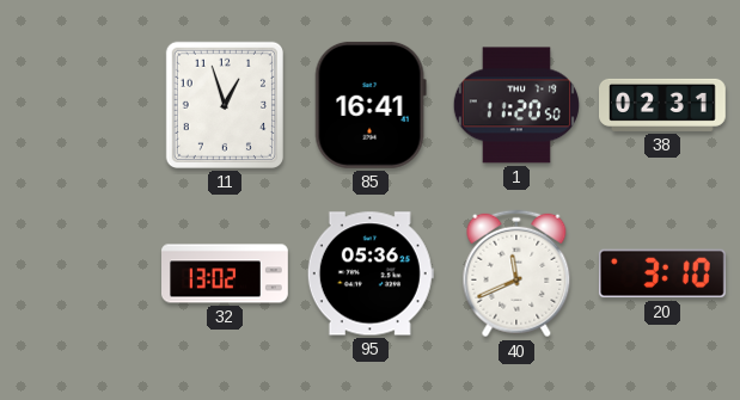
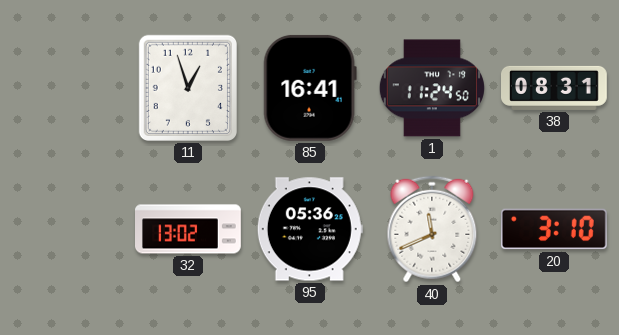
1: 11:20 -> 11:24 (432, 88)
38: 02:31 -> 08:31 (555, 88)
